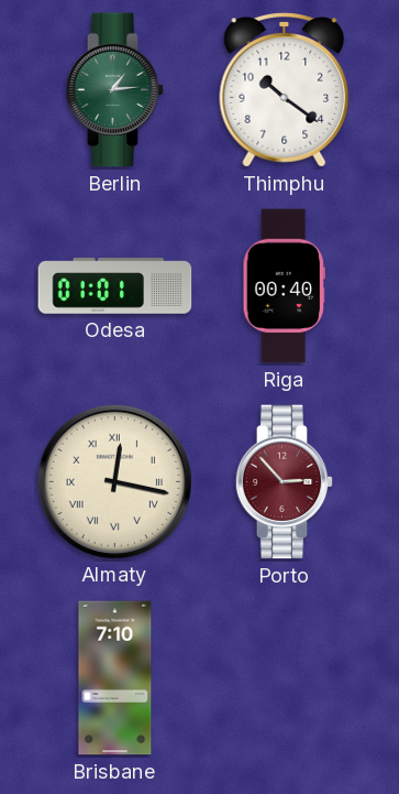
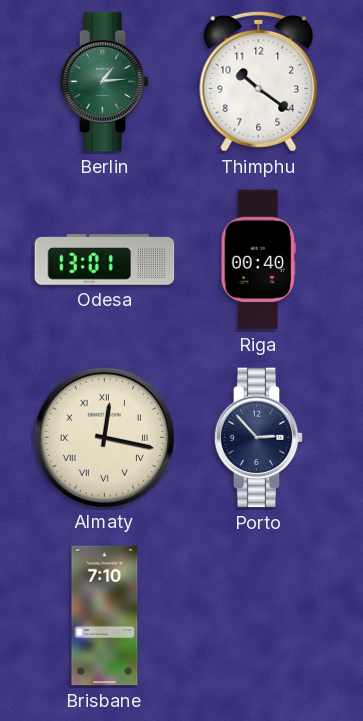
Odesa: 01:01 -> 13:01 (105, 260)
Porto dial: burgundy -> navy (259, 438)
